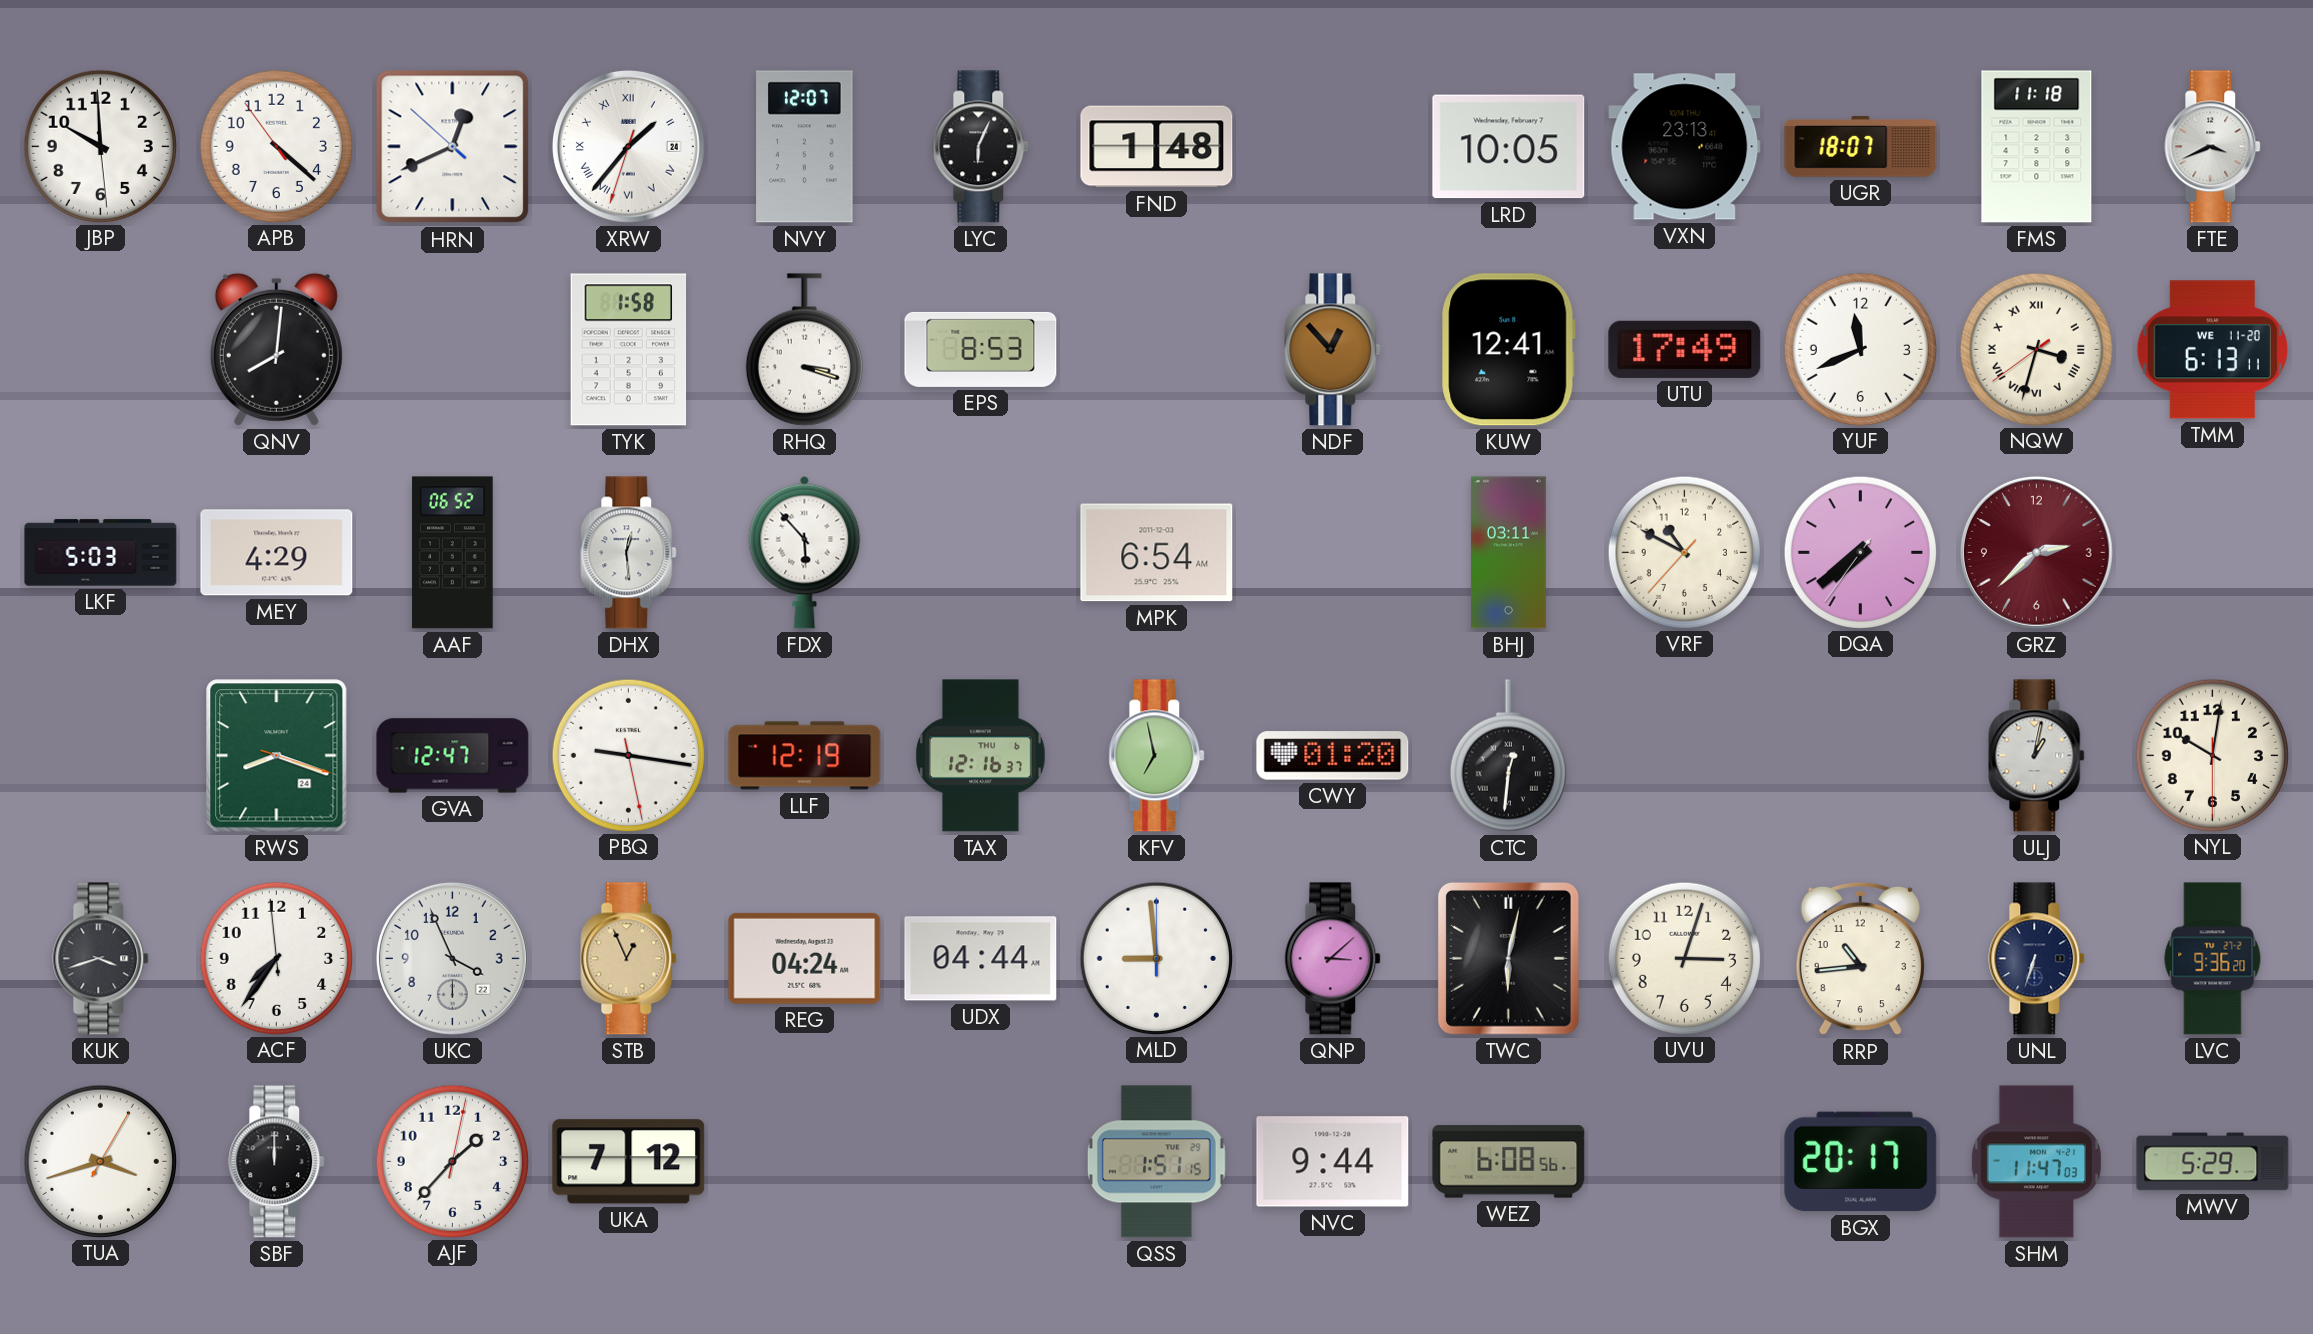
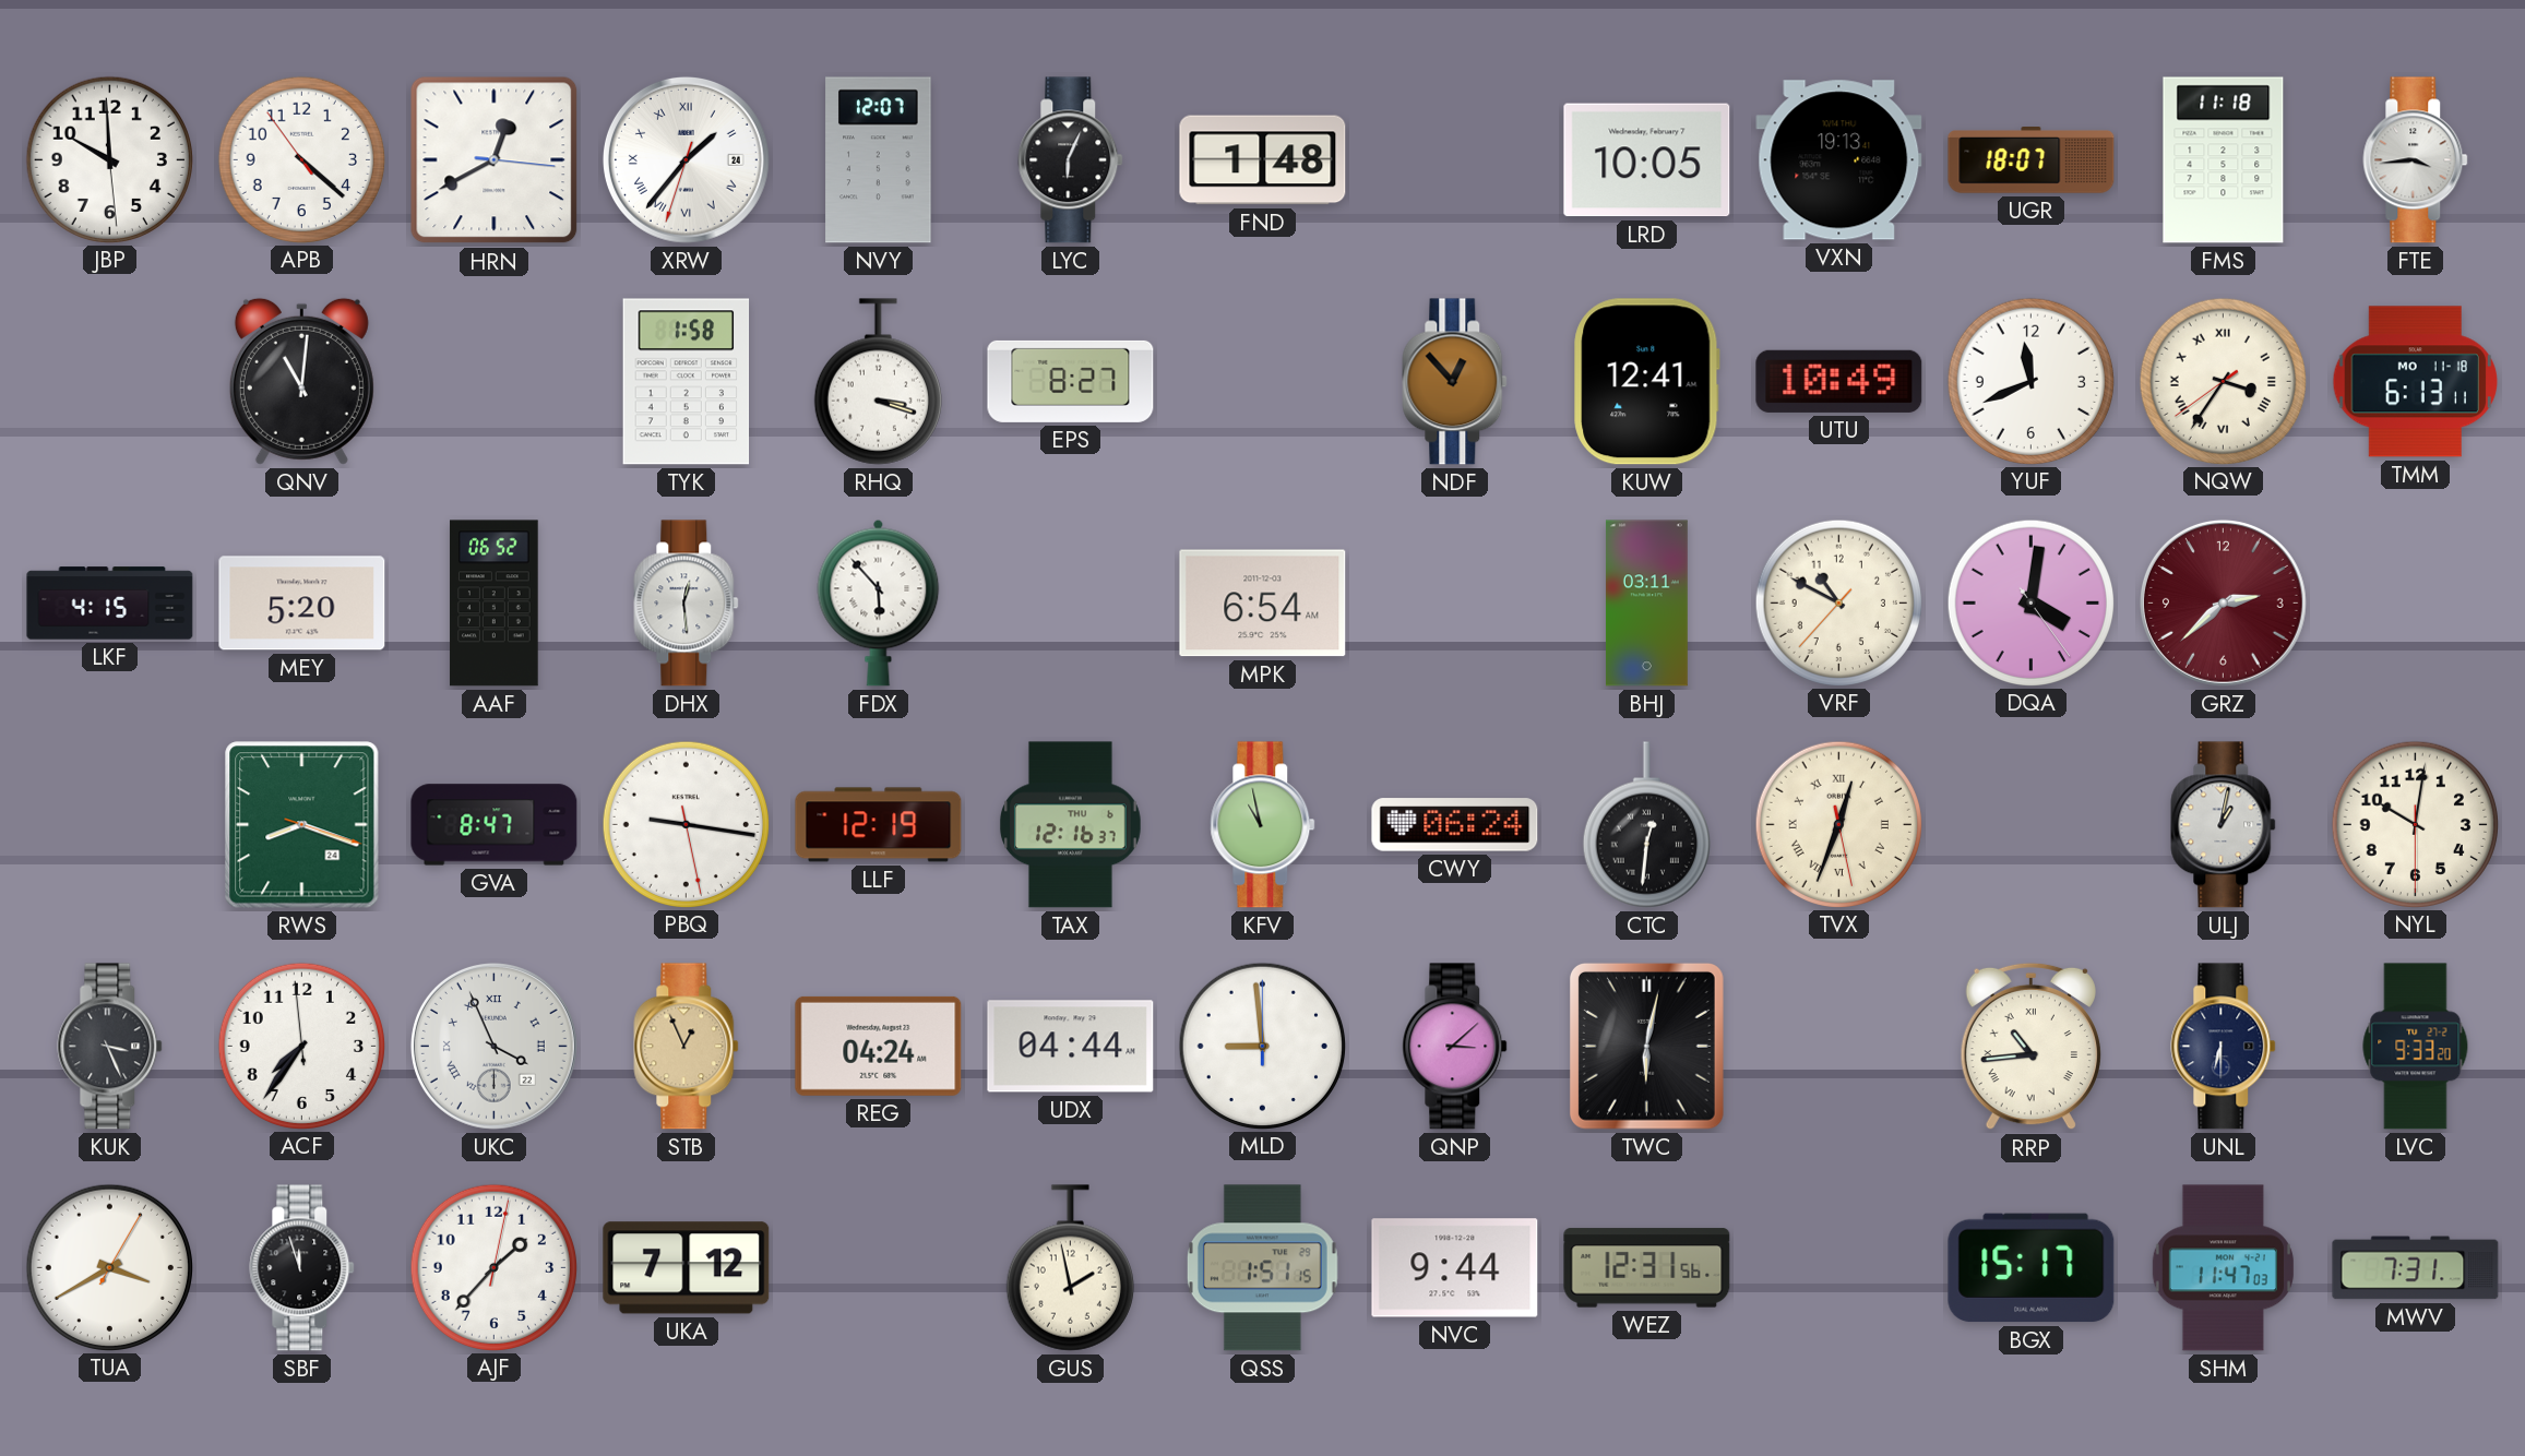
HRN: 12:40:52 -> 12:40:16 (495, 160)
VXN: 23:13 -> 19:13 (1839, 160)
FTE: 3:41 -> 3:44 (2416, 160)
QNV: 8:01 -> 11:01 (301, 381)
EPS: 8:53 -> 8:27 (1071, 381)
UTU: 17:49 -> 10:49 (1839, 381)
NQW: 3:32 -> 3:35 (2223, 381)
TMM date: WE 11-20 -> MO 11-18 (2415, 382)
LKF: 5:03 -> 4:15 (110, 604)
MEY: 4:29 -> 5:20 (302, 604)
DQA: 7:38 -> 4:01 (2030, 602)
GVA: 12:47 -> 8:47 (495, 825)
KFV: 6:58 -> 10:58 (1263, 825)
CWY: 01:20 -> 06:24 (1455, 825)
TVX: none -> 12:33 (1838, 824)
KUK: 3:42 -> 3:26 (110, 1047)
UKC numerals: Arabic -> Roman (493, 1046)
UVU: 3:03 -> none (1684, 958)
RRP numerals: Arabic -> Roman (2030, 1047)
UNL: 6:33 -> 6:30 (2224, 1047)
LVC: 9:36 -> 9:33 (2416, 1047)
TUA: 3:42 -> 3:40 (109, 1267)
SBF: 12:00 -> 11:57 (302, 1268)
GUS: none -> 1:58 (1070, 1268)
WEZ: 6:08 -> 12:31 (1647, 1268)
BGX: 20:17 -> 15:17 (2032, 1268)
MWV: 5:29 -> 7:31 (2416, 1268)
